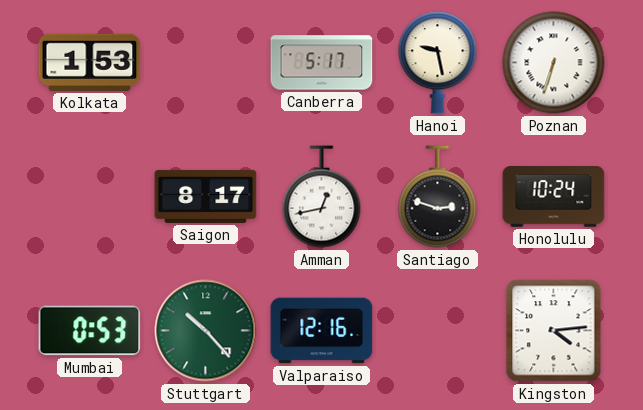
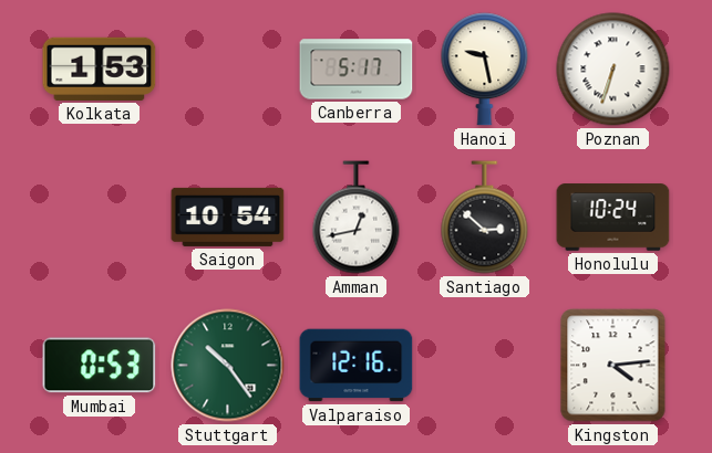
Saigon: 8:17 -> 10:54 (228, 217)
Santiago: 2:48 -> 2:52 (485, 218)
Stuttgart: 10:23 -> 10:24 (228, 366)
